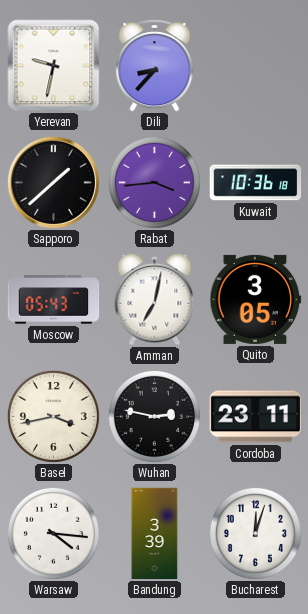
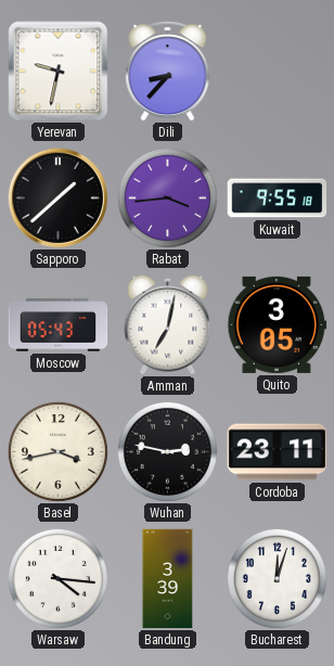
Kuwait: 10:36 -> 9:55 (278, 198)
